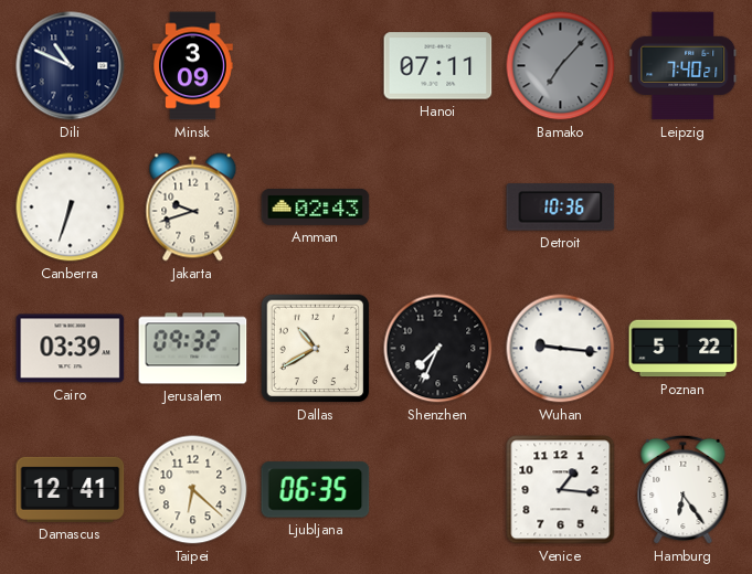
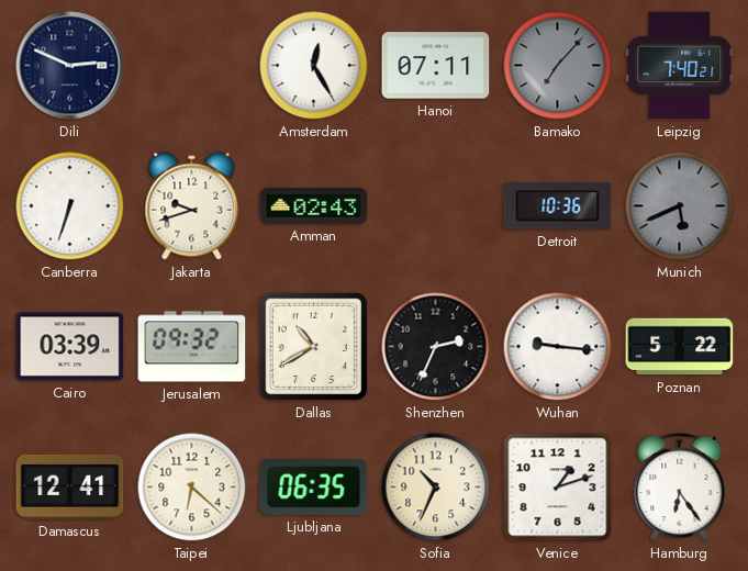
Dili: 10:49 -> 2:49 (70, 66)
Minsk: 3:09 -> none (193, 66)
Amsterdam: none -> 12:25 (314, 66)
Munich: none -> 5:41 (680, 206)
Shenzhen: 7:34 -> 2:34 (436, 347)
Sofia: none -> 10:34 (436, 488)
Venice: 1:16 -> 1:12 (558, 488)
